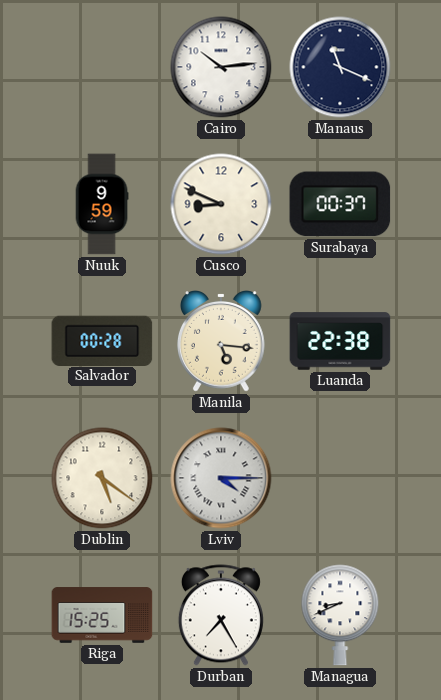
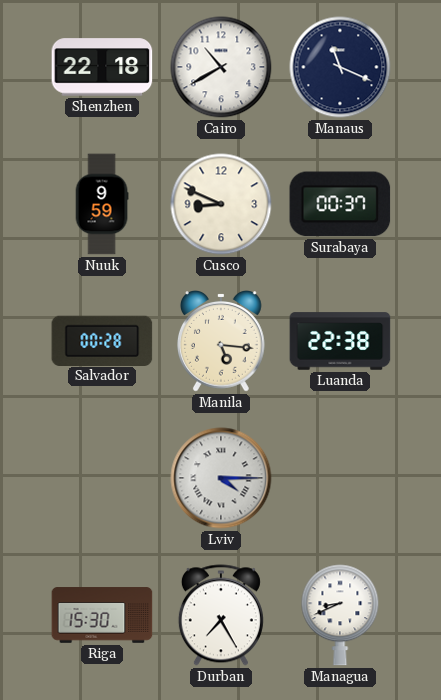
Shenzhen: none -> 22:18 (102, 67)
Cairo: 10:14 -> 10:40 (221, 67)
Dublin: 5:21 -> none (102, 478)
Riga: 15:25 -> 15:30 (102, 615)
